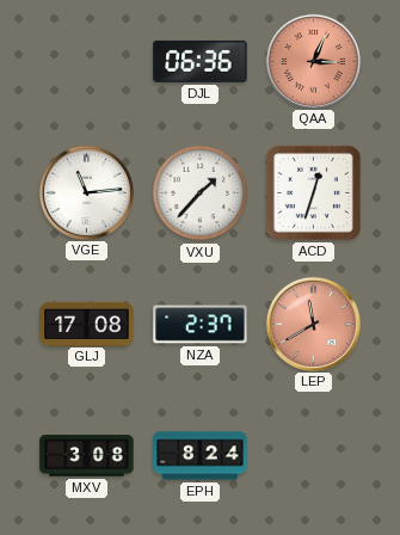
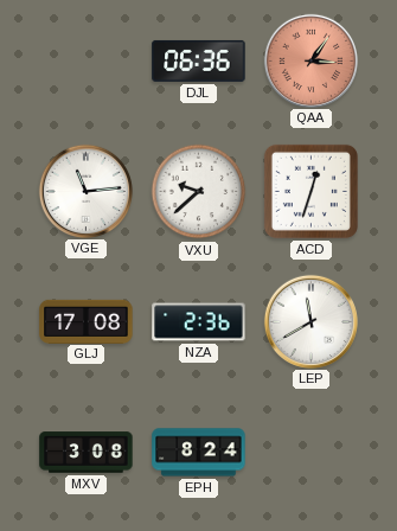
QAA: 3:04 -> 3:06 (310, 60)
VXU: 1:37 -> 9:38 (199, 192)
NZA: 2:37 -> 2:36 (199, 322)
LEP dial: salmon -> white (310, 321)
